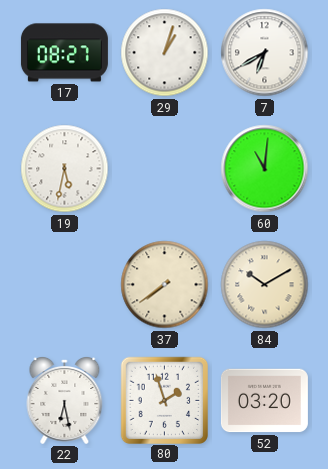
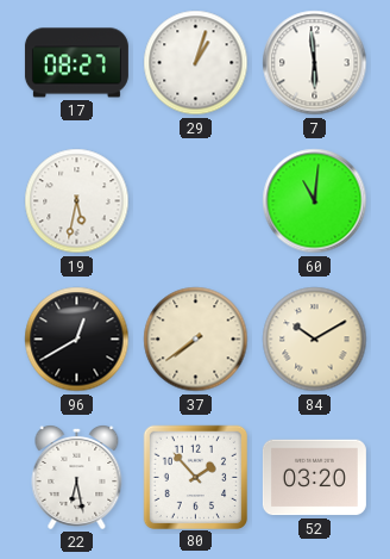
7: 6:40 -> 5:59 (315, 63)
96: none -> 12:40 (77, 340)
80: 1:57 -> 1:53 (195, 477)
